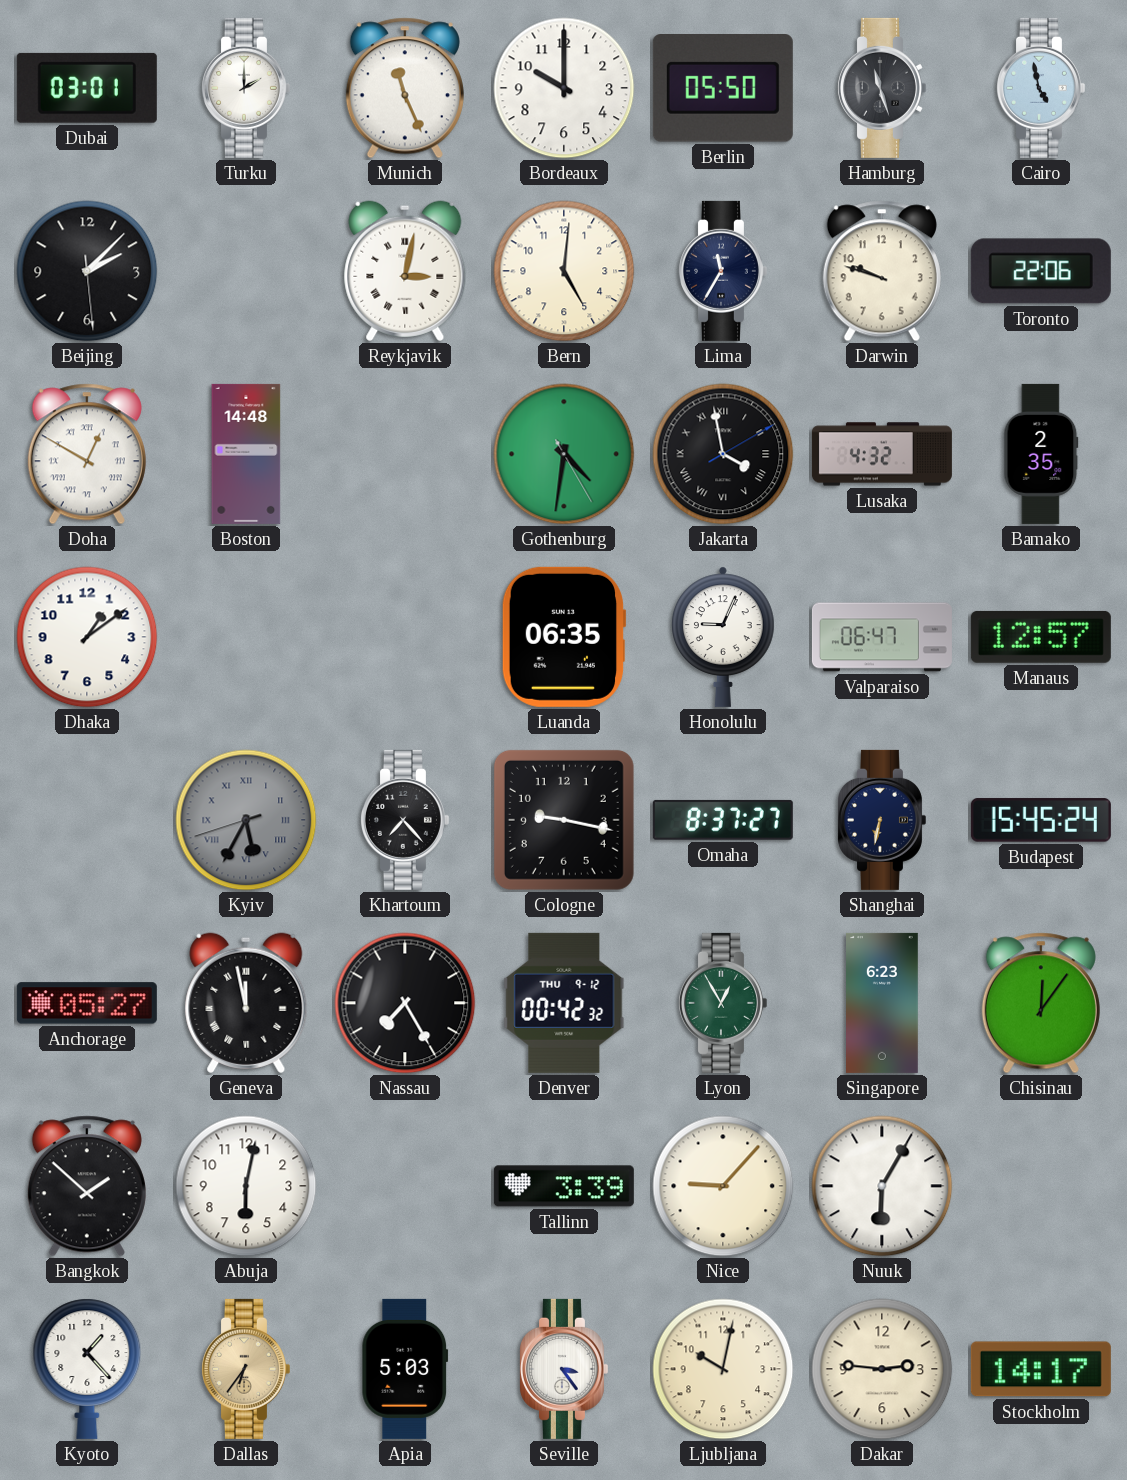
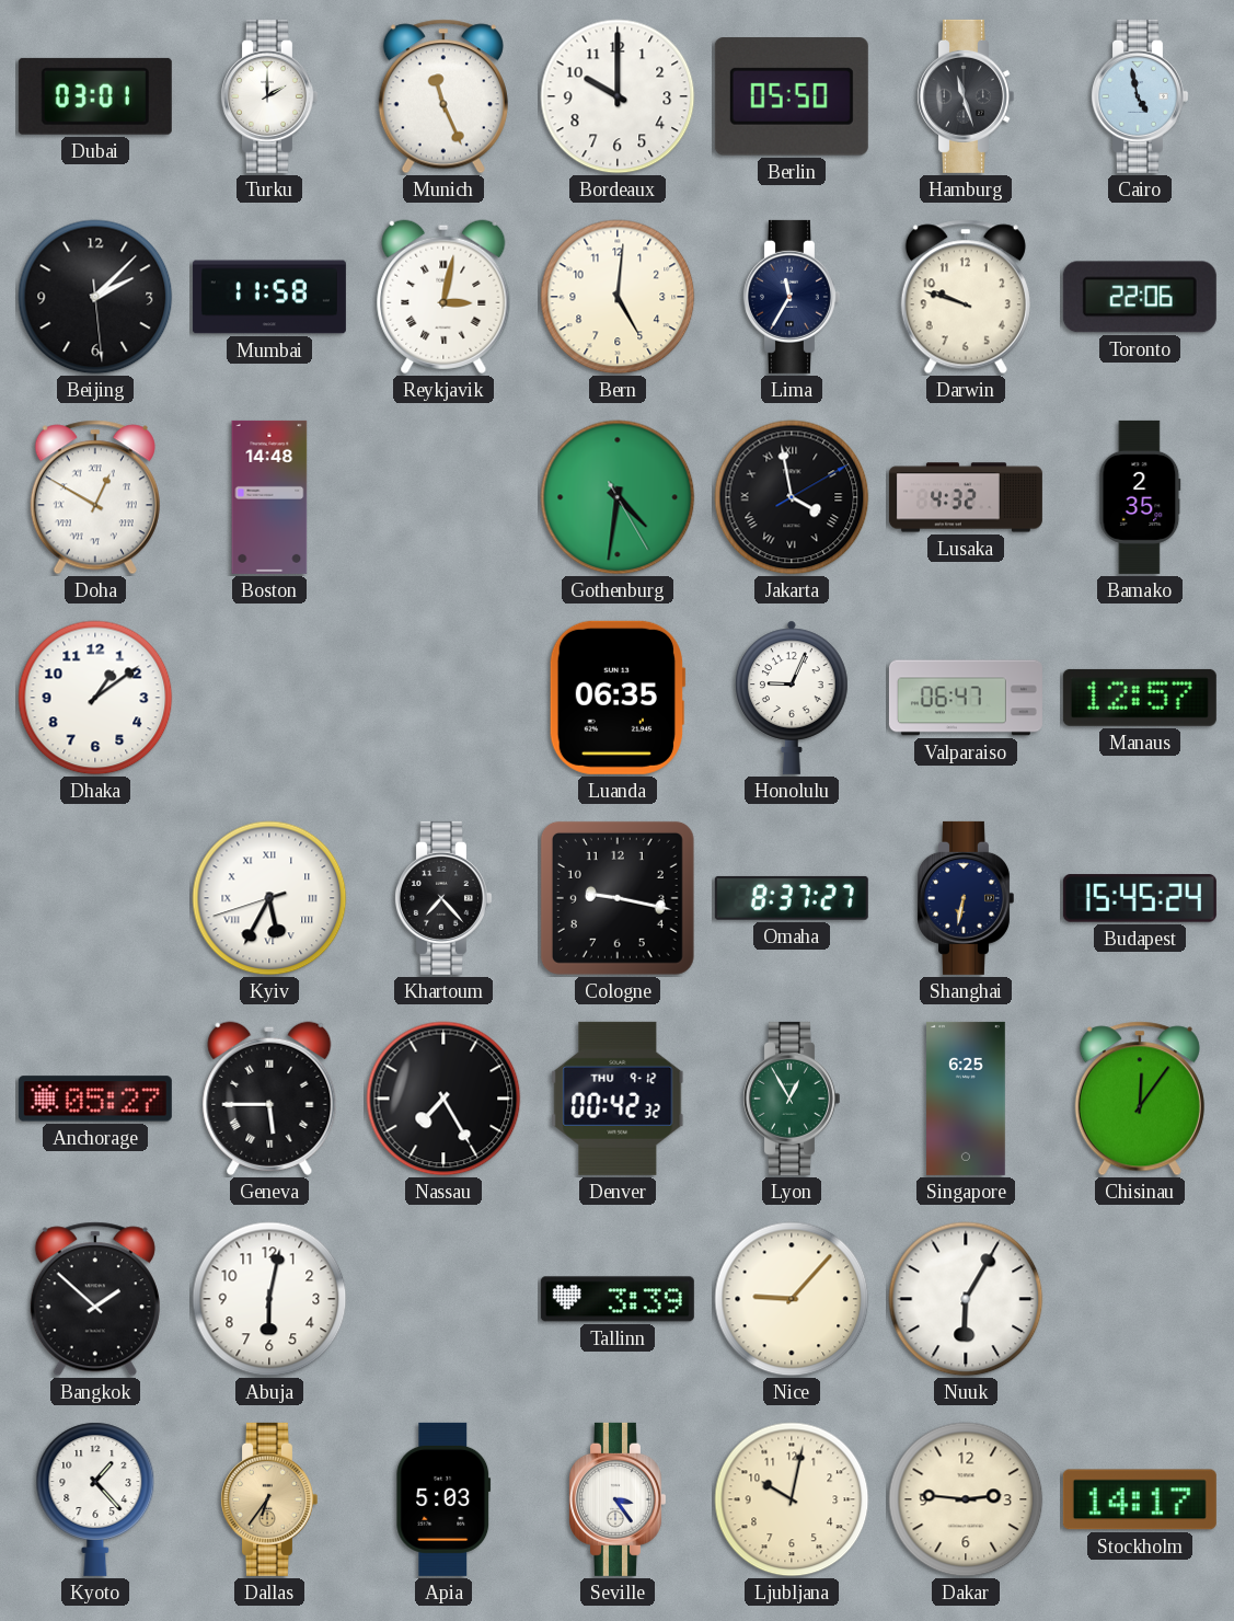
Mumbai: none -> 11:58 (269, 297)
Kyiv dial: grey -> white (269, 898)
Geneva: 11:58 -> 5:45 (269, 1099)
Singapore: 6:23 -> 6:25 (967, 1099)
